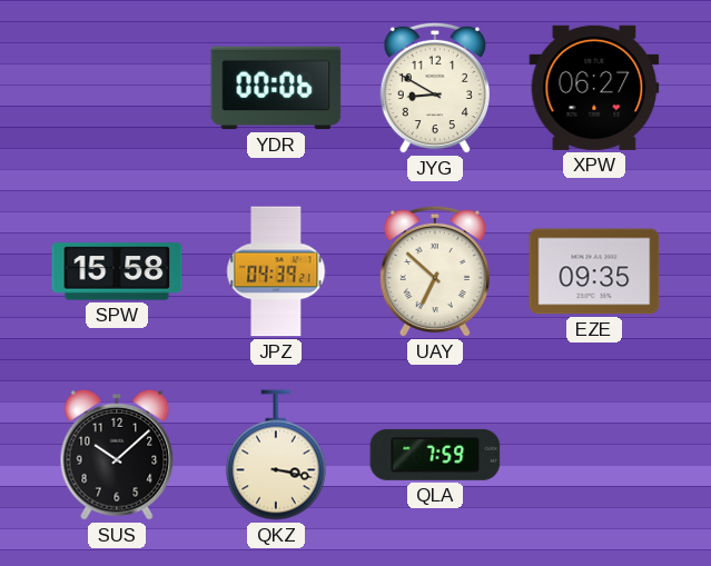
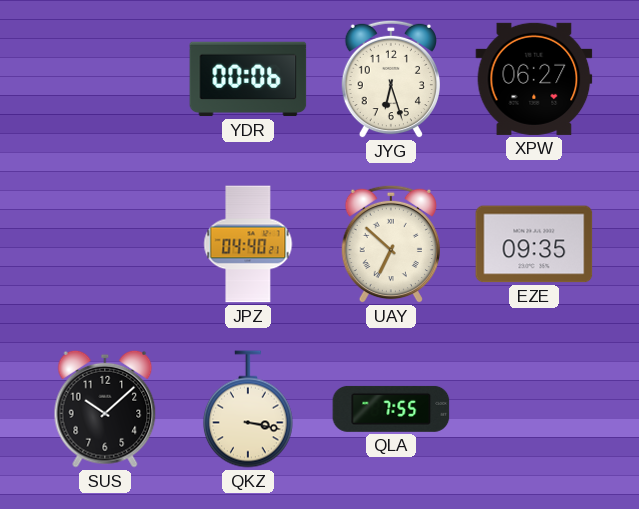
JYG: 8:50 -> 6:27 (390, 79)
SPW: 15:58 -> none (117, 271)
JPZ: 04:39 -> 04:40 (248, 244)
QLA: 7:59 -> 7:55 (391, 409)
